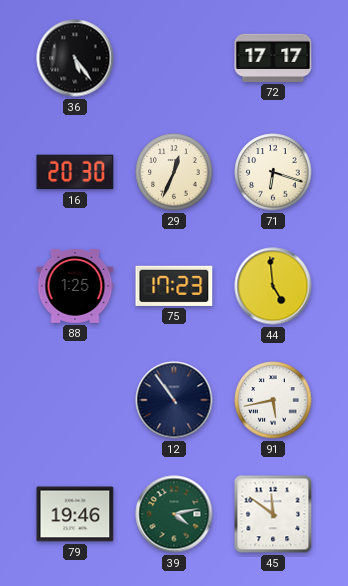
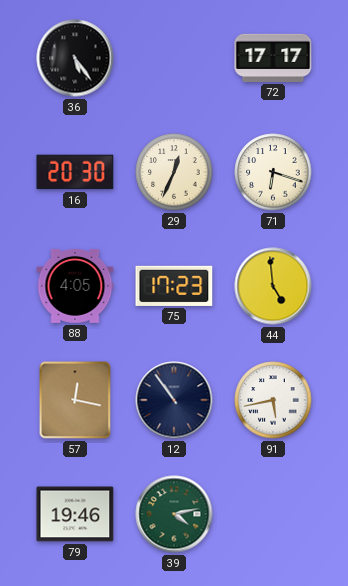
88: 1:25 -> 4:05 (75, 286)
57: none -> 12:17 (75, 400)
45: 11:51 -> none (273, 514)
